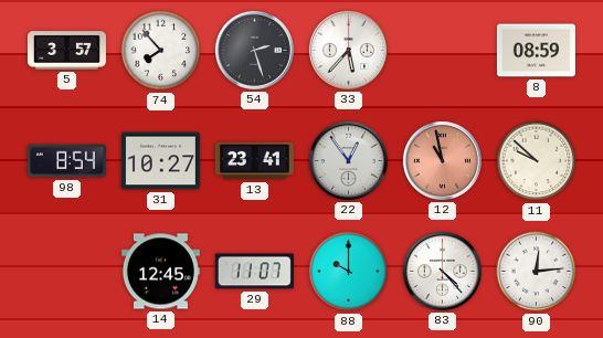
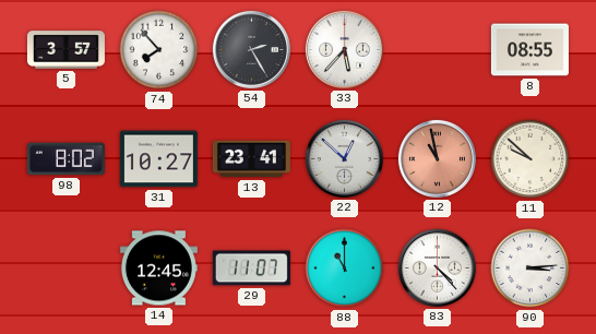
54: 2:27 -> 2:25 (251, 49)
8: 08:59 -> 08:55 (529, 50)
98: 8:54 -> 8:02 (65, 159)
22: 12:54 -> 12:52 (344, 158)
88: 10:00 -> 11:00 (345, 269)
90: 12:14 -> 3:14 (531, 269)
